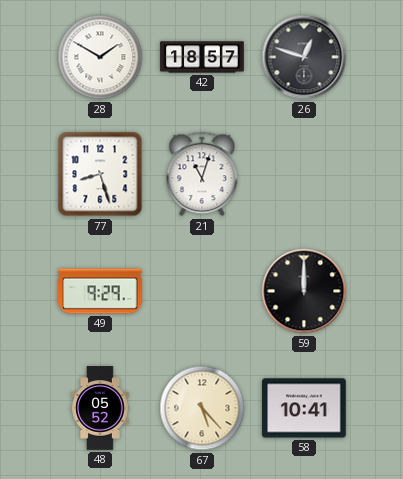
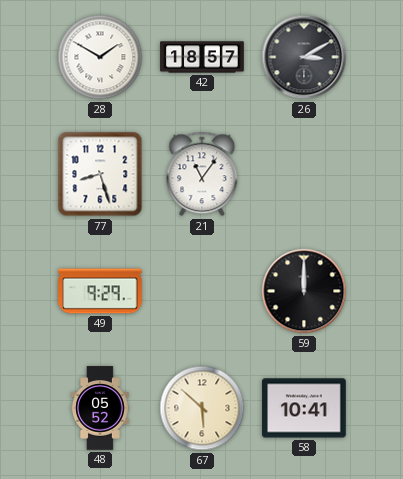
26: 12:48 -> 3:10 (304, 57)
21: 11:03 -> 11:06 (202, 174)
67: 5:23 -> 5:52 (202, 408)
